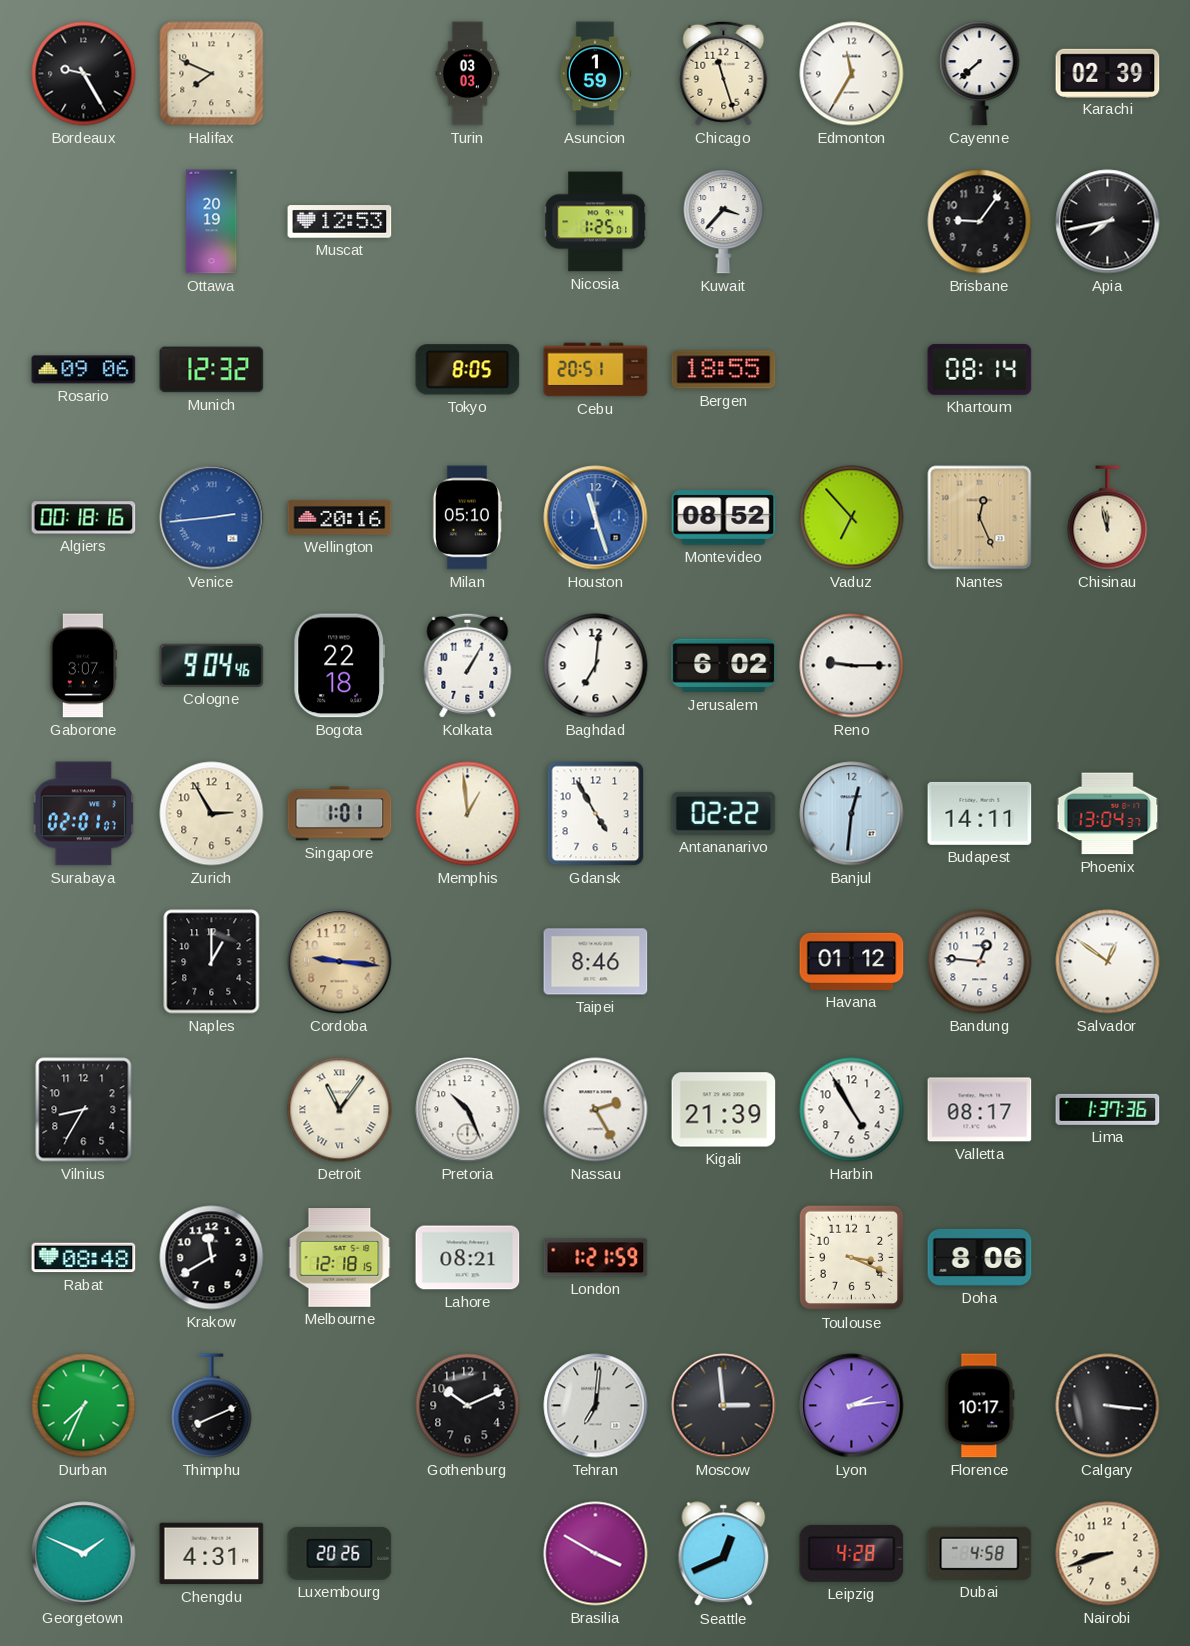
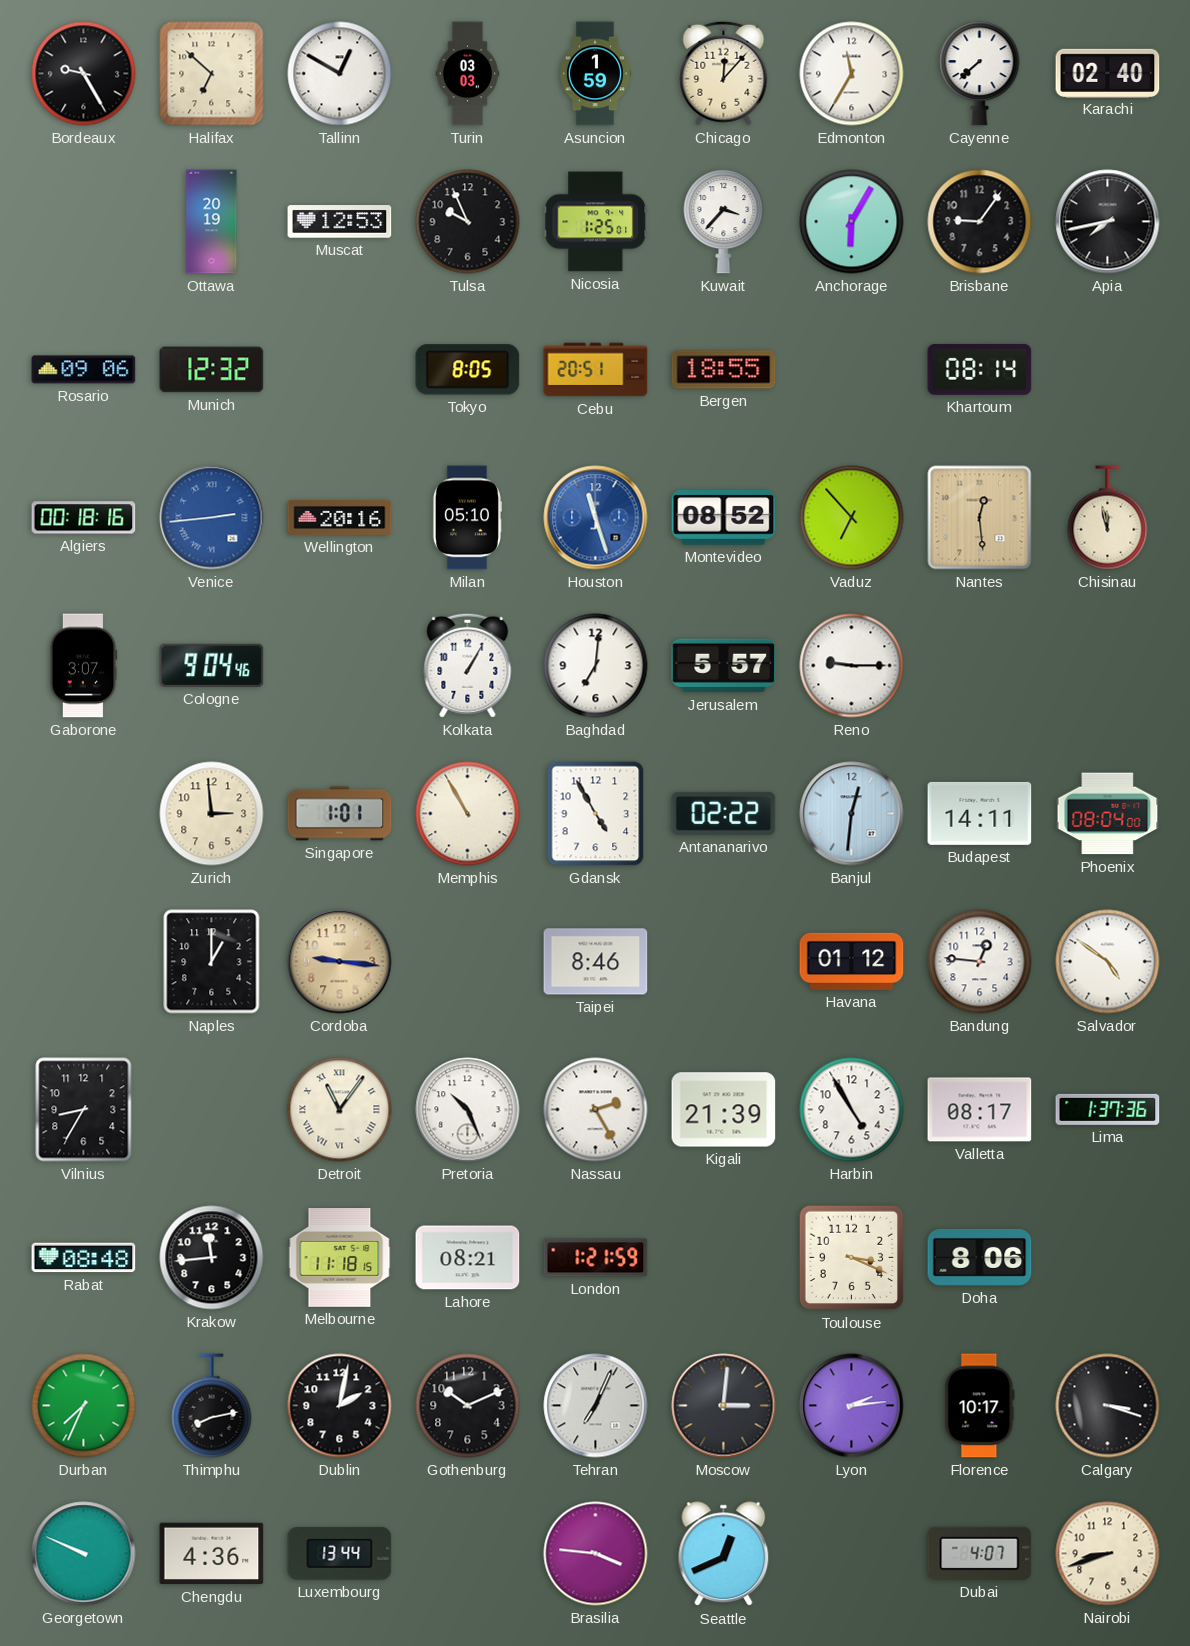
Halifax: 7:49 -> 6:52 (212, 74)
Tallinn: none -> 12:50 (340, 74)
Chicago: 11:27 -> 12:07 (724, 73)
Karachi: 02:39 -> 02:40 (1108, 73)
Tulsa: none -> 9:56 (468, 222)
Anchorage: none -> 6:05 (852, 222)
Nantes: 12:26 -> 12:29 (980, 518)
Bogota: 22:18 -> none (340, 666)
Jerusalem: 6:02 -> 5:57 (724, 666)
Surabaya: 02:01 -> none (84, 814)
Zurich: 2:55 -> 2:59 (212, 814)
Memphis: 12:59 -> 10:55 (468, 814)
Phoenix: 13:04 -> 08:04 (1108, 814)
Salvador: 12:51 -> 4:51 (1108, 962)
Krakow: 11:40 -> 11:44 (212, 1258)
Melbourne: 12:18 -> 11:18 (340, 1258)
Thimphu: 8:11 -> 8:13 (212, 1406)
Dublin: none -> 2:02 (340, 1406)
Tehran: 7:01 -> 7:04 (596, 1406)
Moscow: 2:59 -> 3:01 (724, 1406)
Calgary: 3:16 -> 3:18 (1108, 1406)
Georgetown: 1:49 -> 9:49 (84, 1554)
Chengdu: 4:31 -> 4:36 (212, 1554)
Luxembourg: 20:26 -> 13:44 (340, 1553)
Brasilia: 3:50 -> 3:46 (596, 1554)
Leipzig: 4:28 -> none (852, 1553)
Dubai: 4:58 -> 4:07 (980, 1553)
